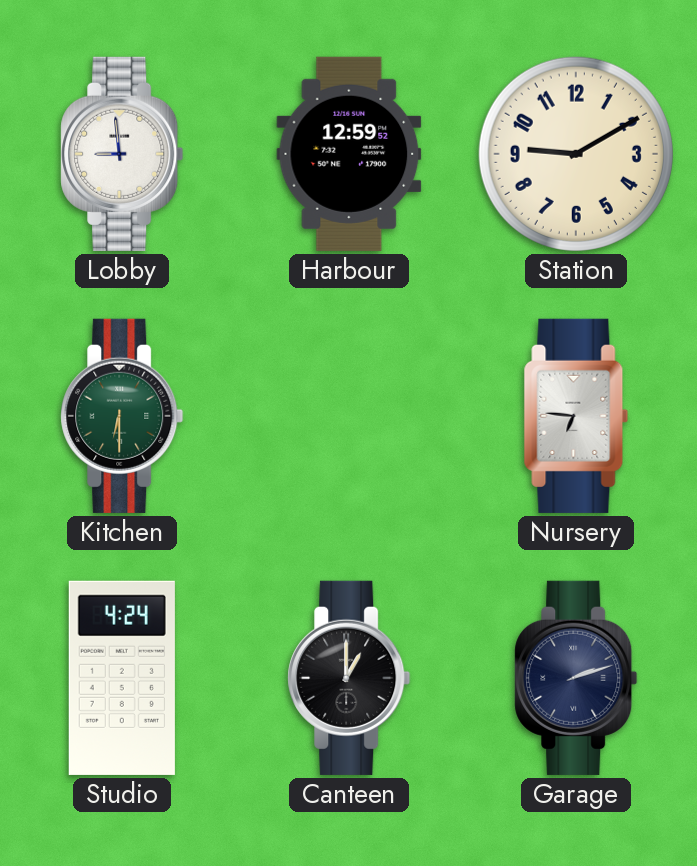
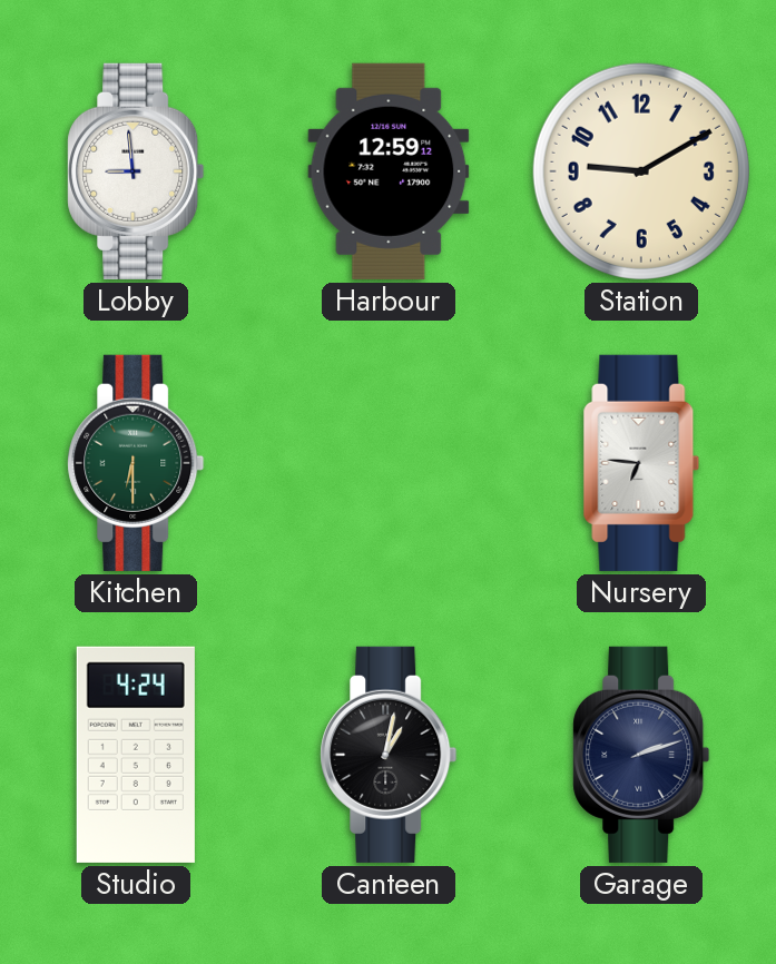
Harbour: 12:59:52 -> 12:59:12 (389, 171)
Canteen: 1:00 -> 1:02 (389, 755)
